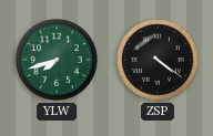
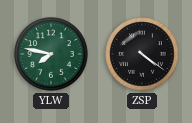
YLW: 7:42 -> 7:47 (51, 54)
